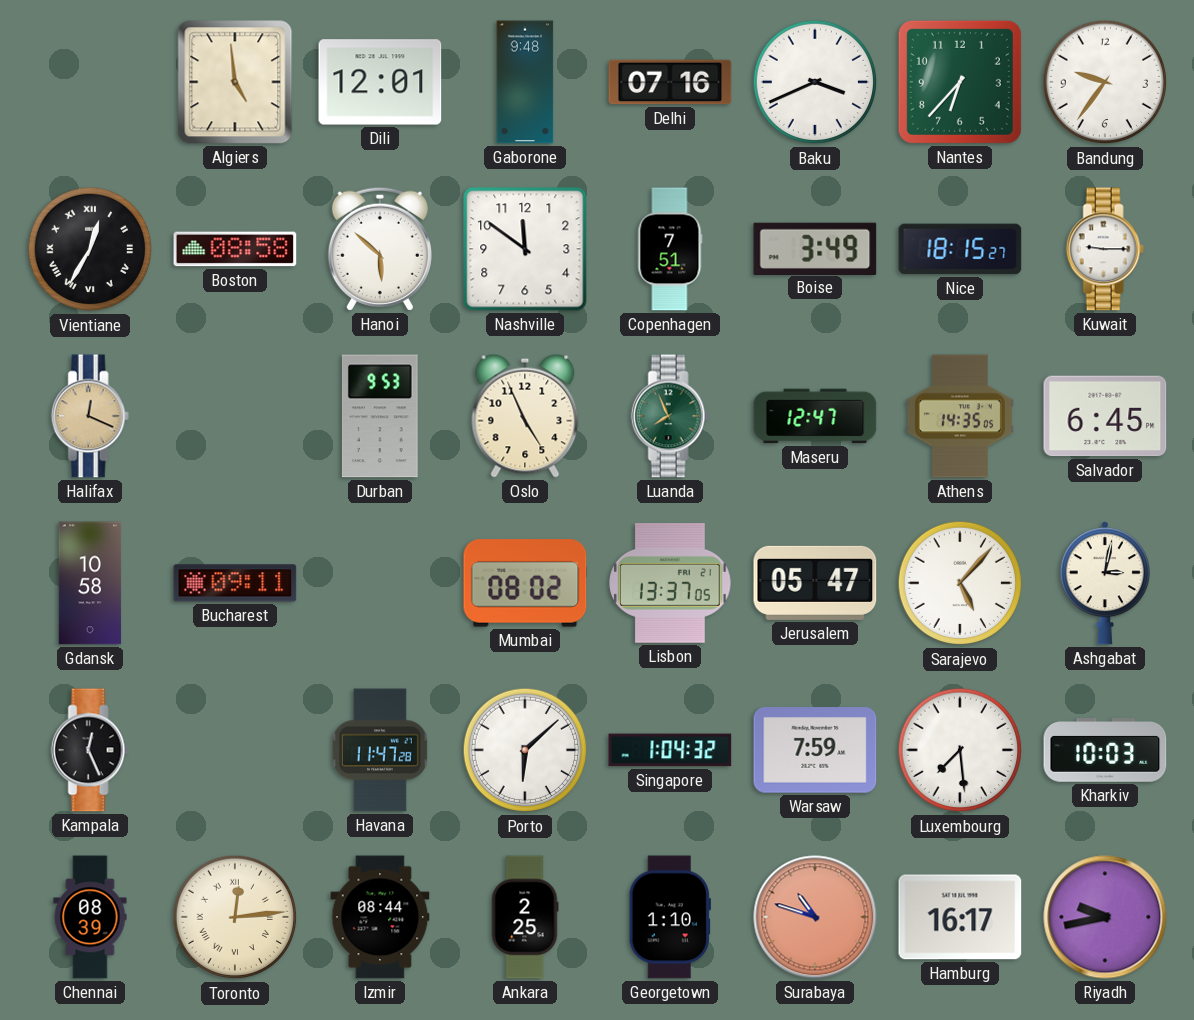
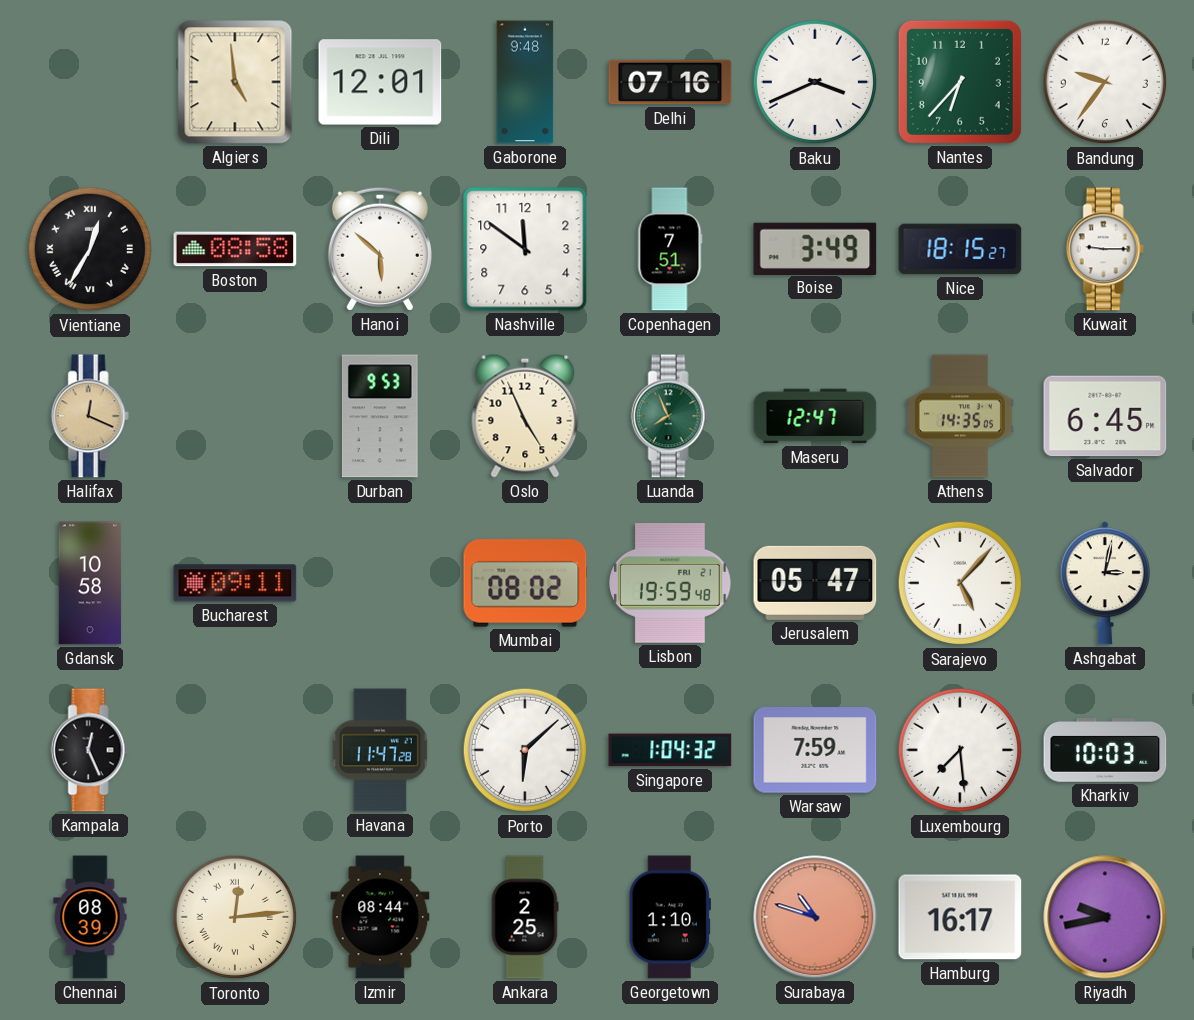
Lisbon: 13:37 -> 19:59 (670, 584)
